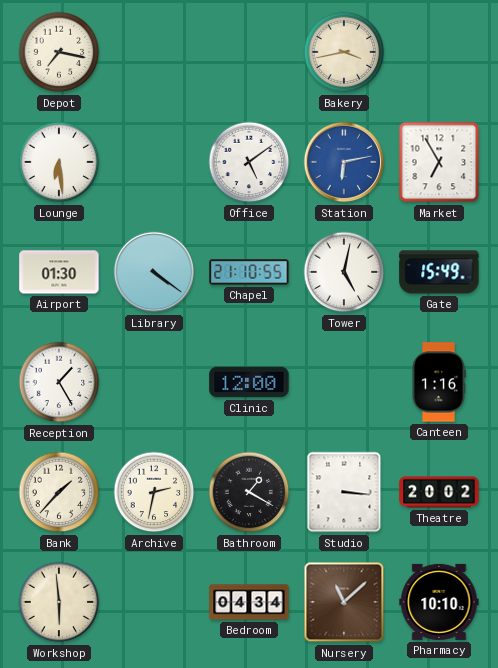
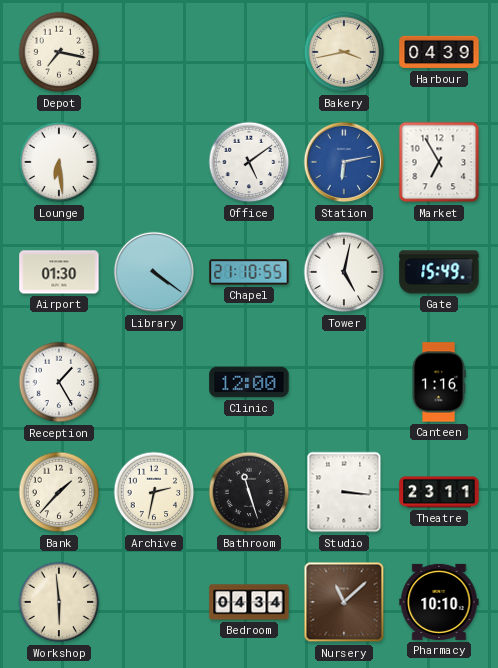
Harbour: none -> 04:39 (439, 52)
Bathroom: 1:20 -> 11:27 (249, 492)
Theatre: 20:02 -> 23:11 (439, 492)
